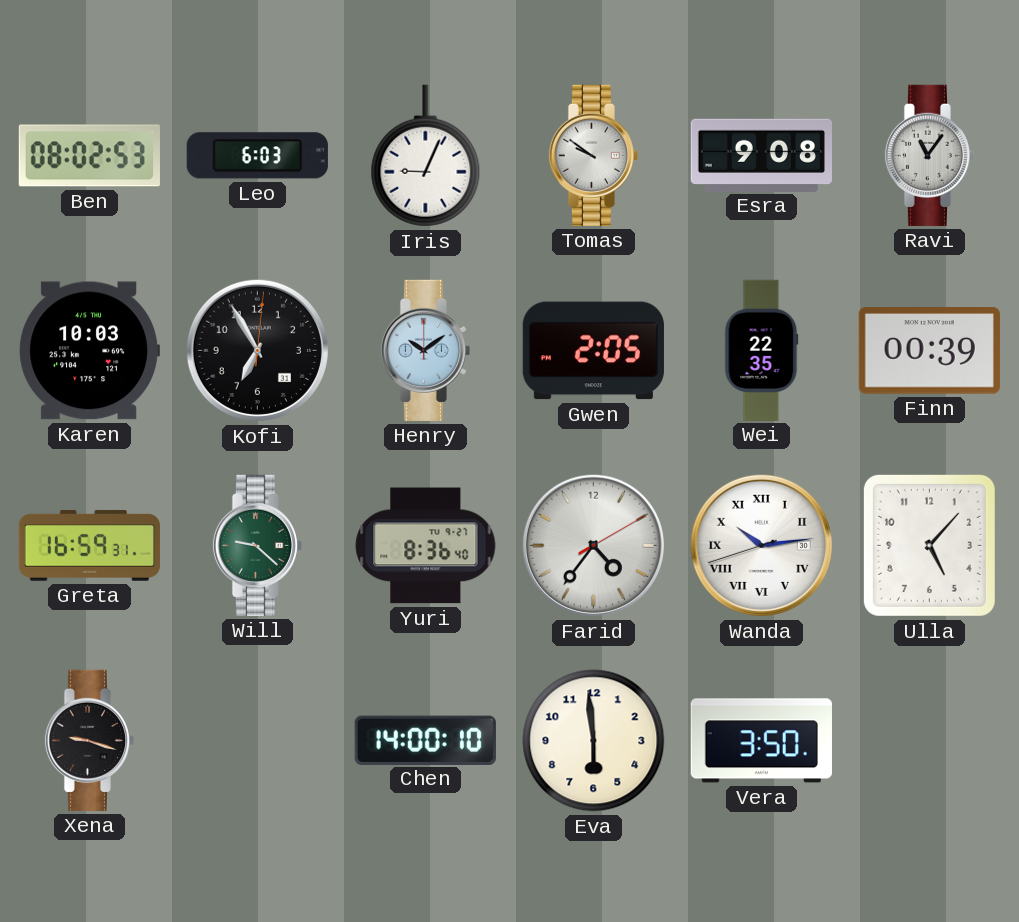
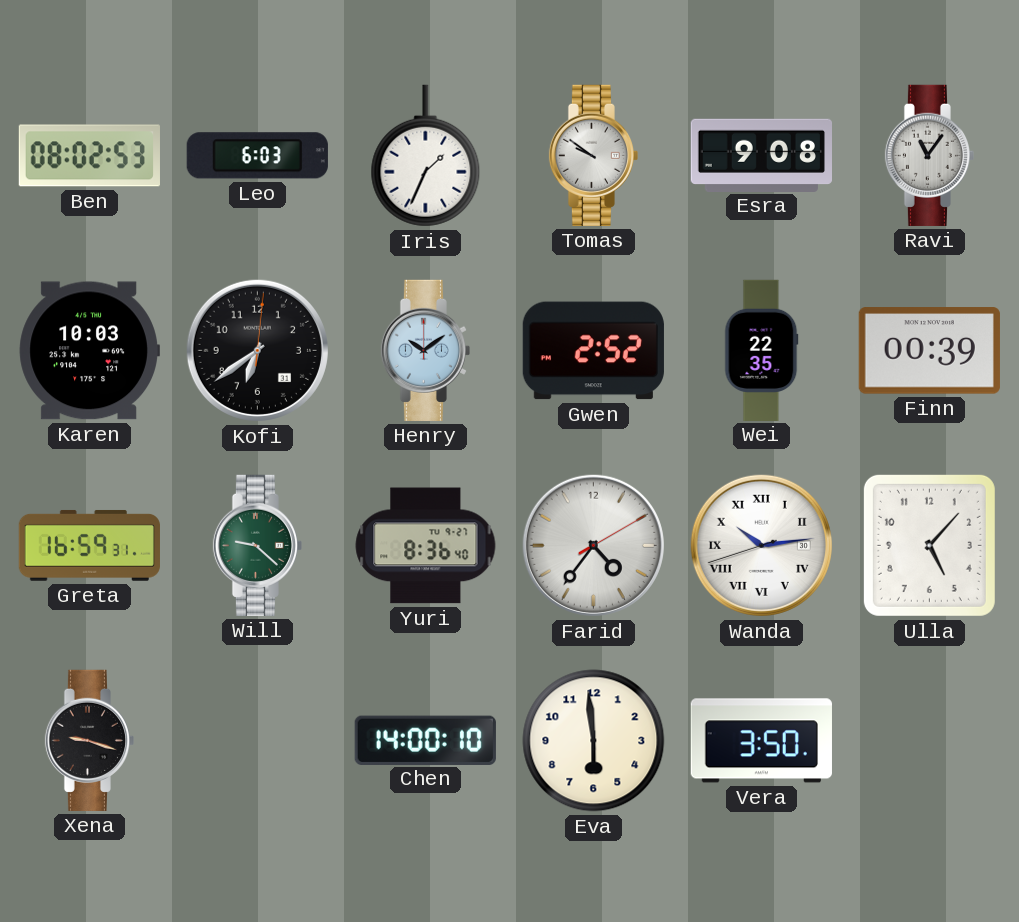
Iris: 9:04 -> 1:34 (426, 156)
Kofi: 6:55 -> 6:39 (257, 350)
Gwen: 2:05 -> 2:52 (593, 351)
